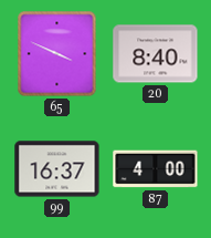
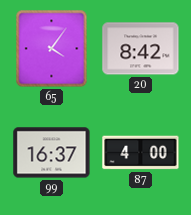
65: 3:49 -> 4:06 (52, 49)
20: 8:40 -> 8:42 (141, 49)
